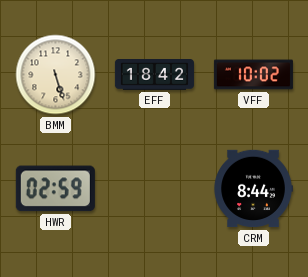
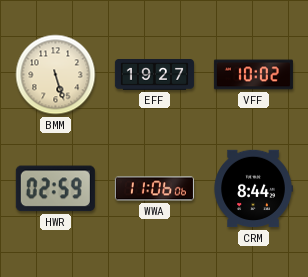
EFF: 18:42 -> 19:27 (154, 75)
WWA: none -> 11:06 (154, 189)
